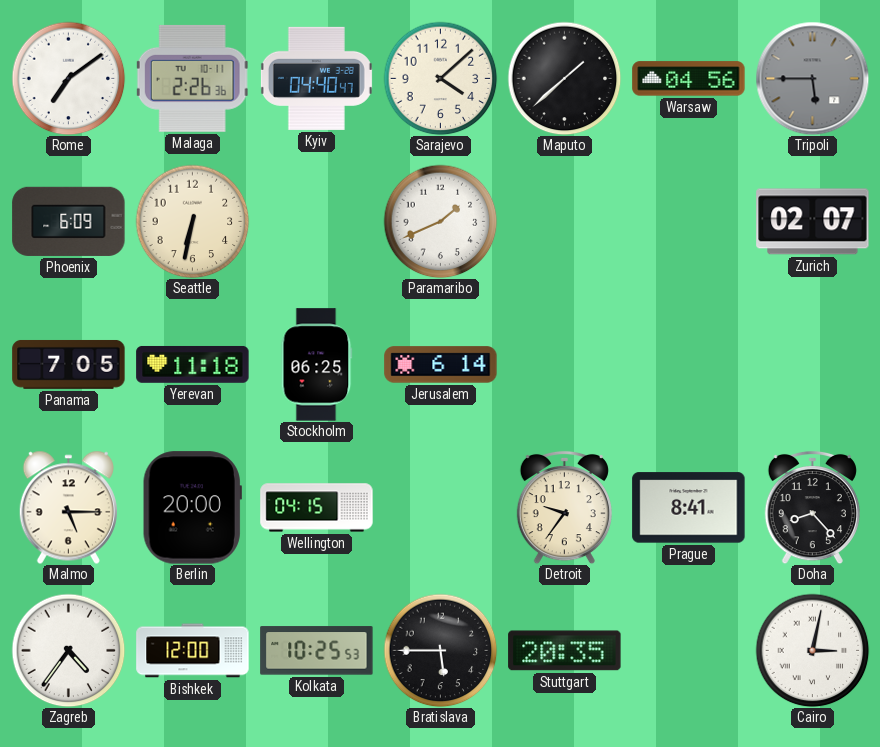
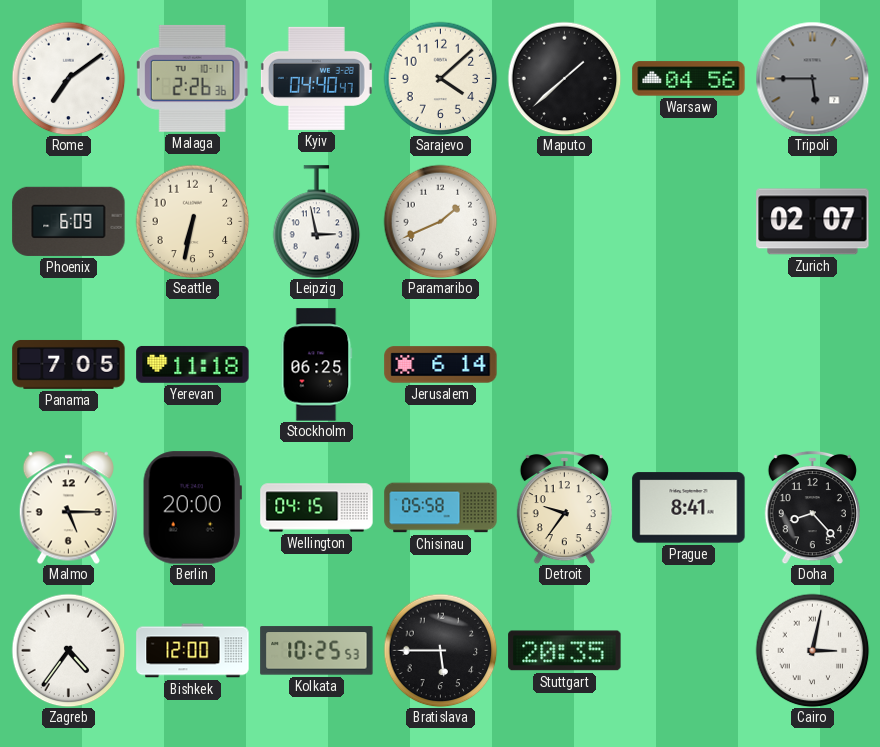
Leipzig: none -> 2:58 (317, 222)
Chisinau: none -> 05:58 (441, 508)
